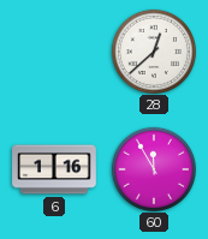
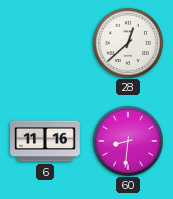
6: 1:16 -> 11:16 (45, 141)
60: 11:55 -> 8:31 (127, 140)
